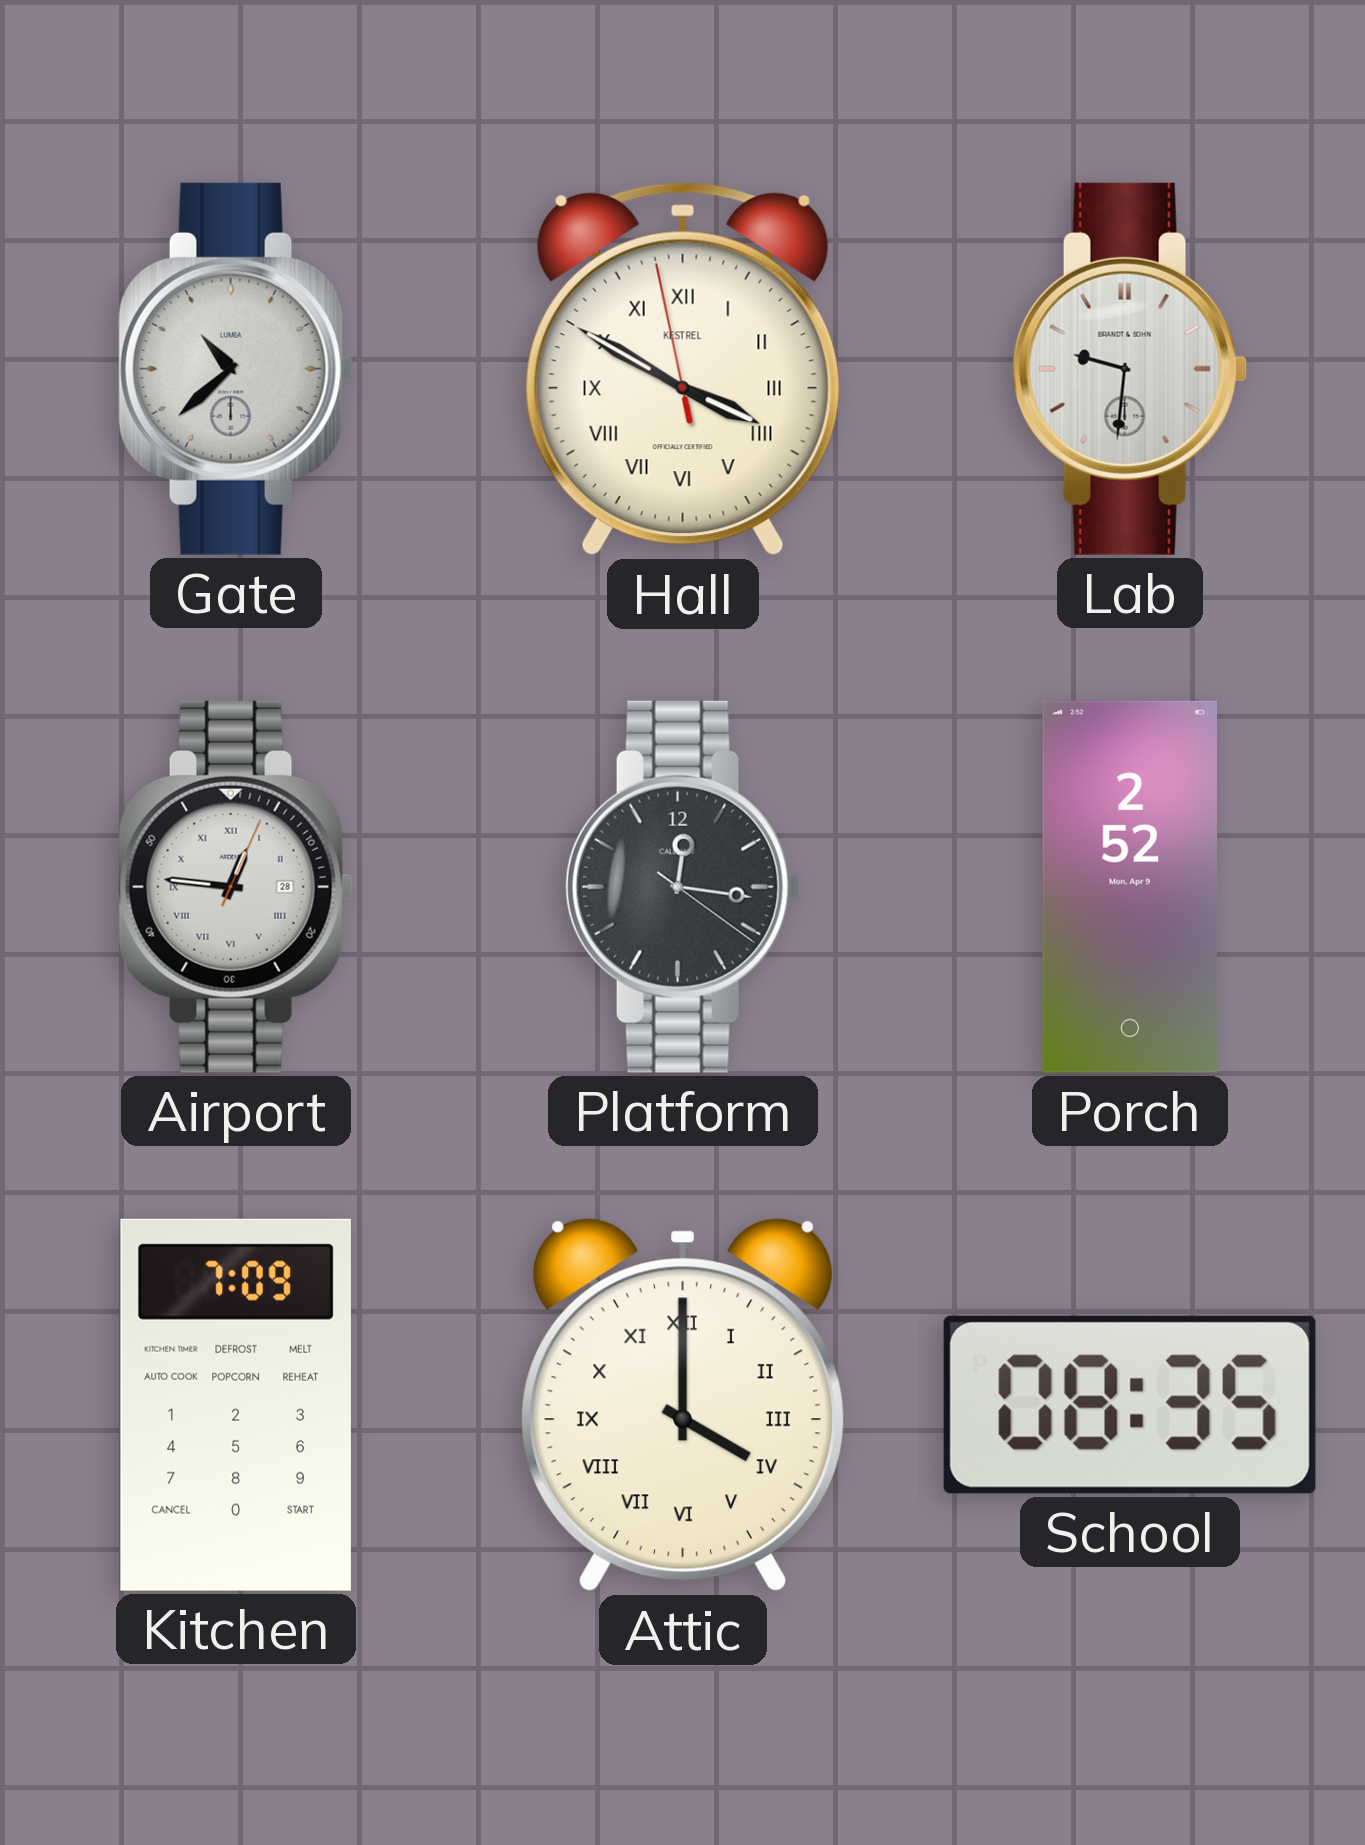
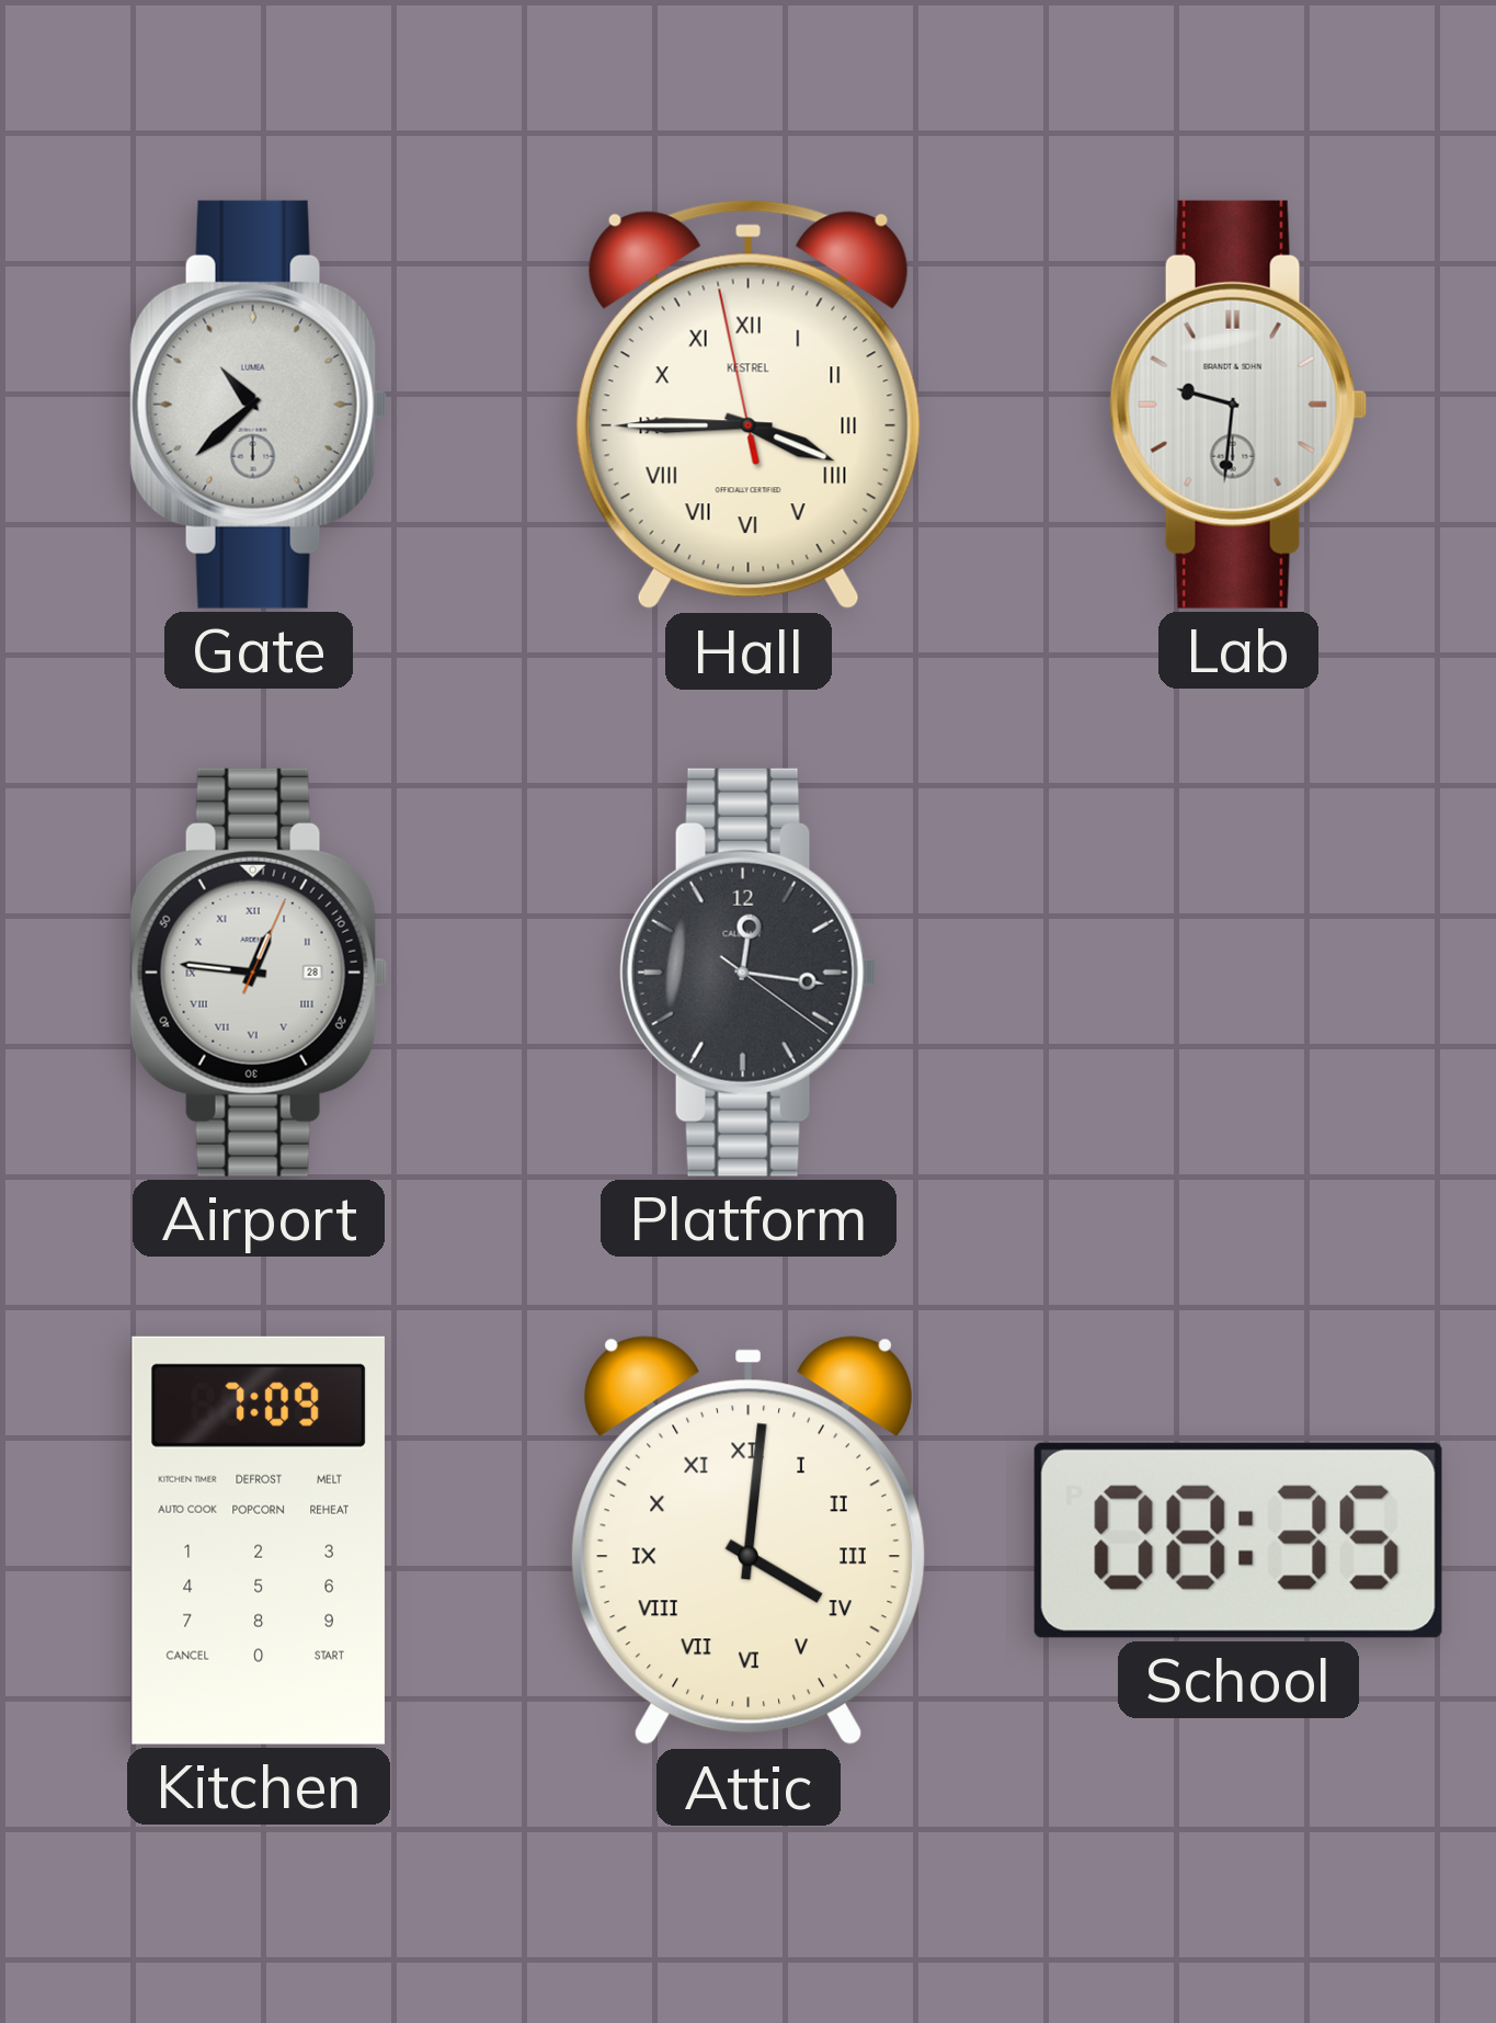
Hall: 3:49 -> 3:44 (749, 405)
Porch: 2:52 -> none (1129, 887)
Attic: 4:00 -> 4:01 (749, 1541)
